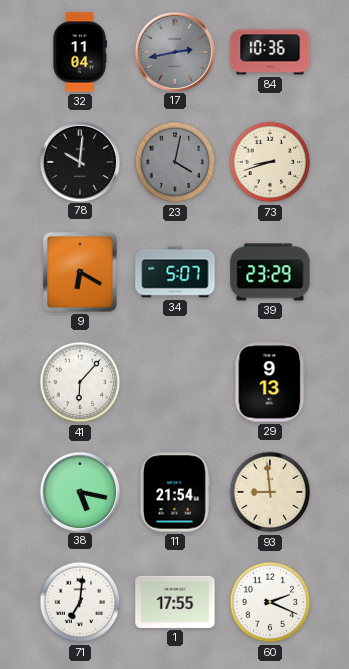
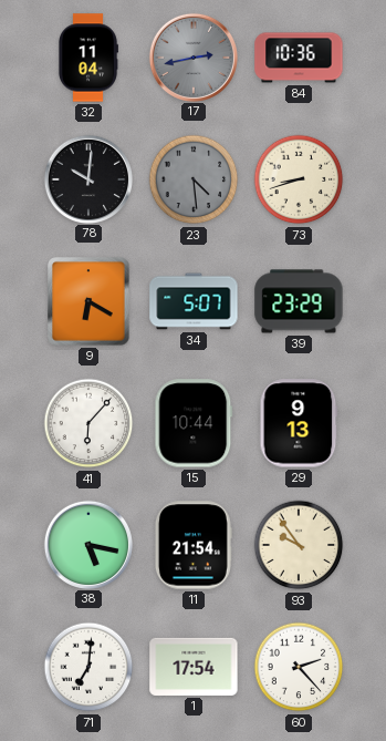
23: 4:02 -> 4:29 (194, 179)
15: none -> 10:44 (194, 423)
93: 8:59 -> 9:54 (299, 545)
1: 17:55 -> 17:54 (194, 667)
60: 2:19 -> 2:23 (299, 667)
